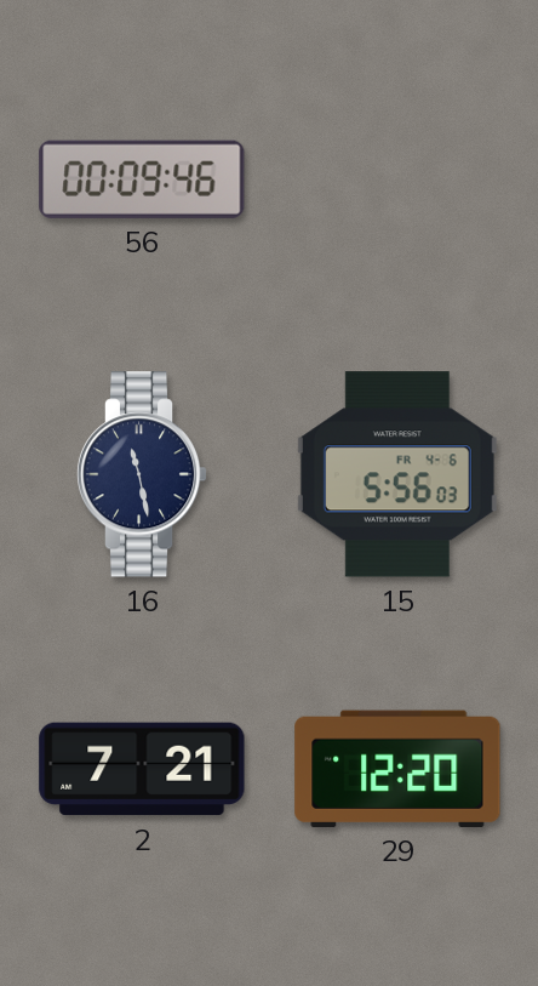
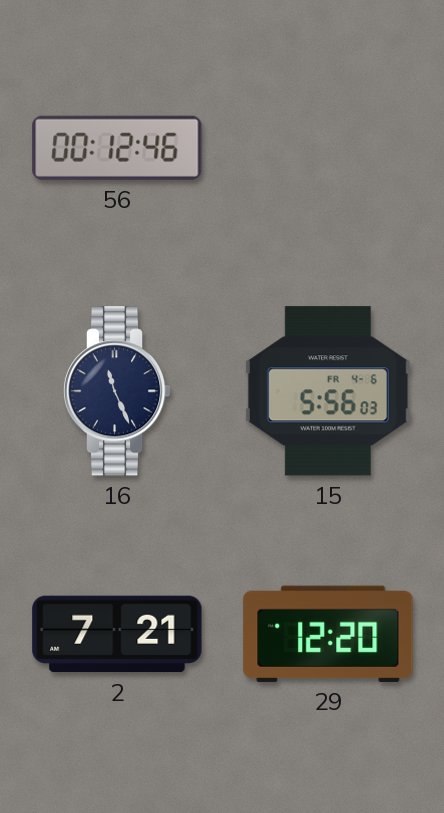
56: 00:09 -> 00:12 (117, 148)
16: 11:28 -> 11:26 (117, 391)
